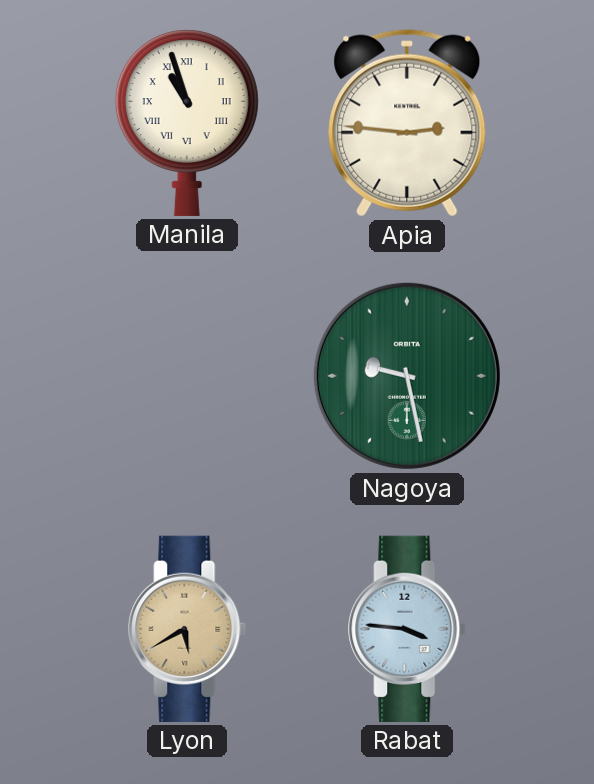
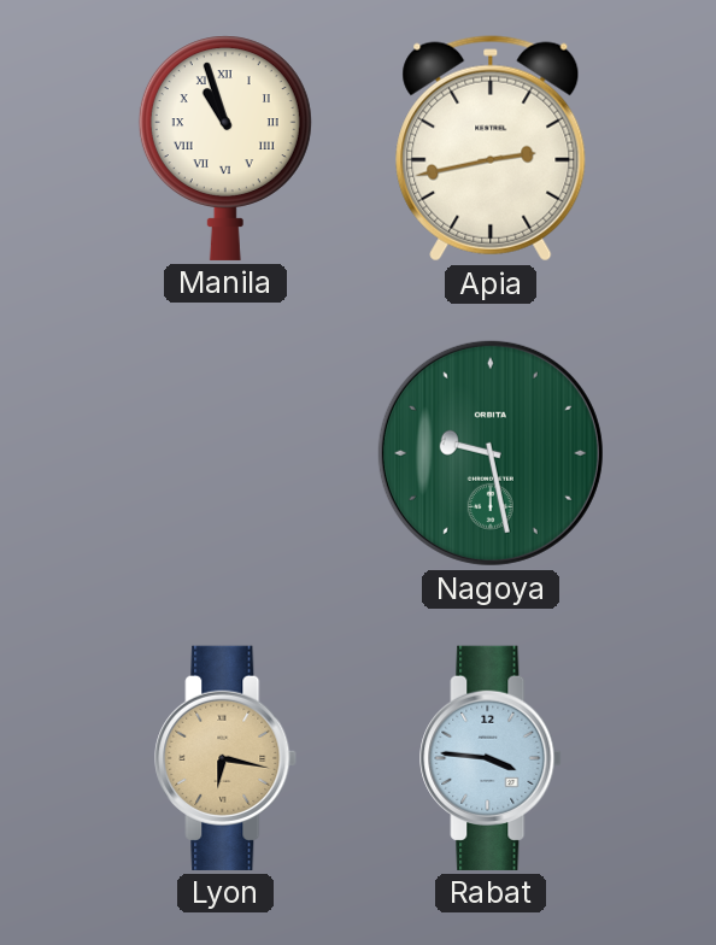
Apia: 2:46 -> 2:43 (491, 148)
Lyon: 5:40 -> 6:17 (227, 758)
